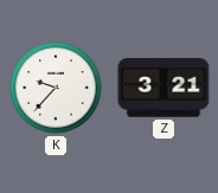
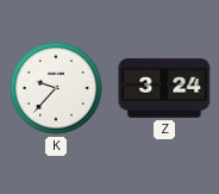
Z: 3:21 -> 3:24 (164, 88)
